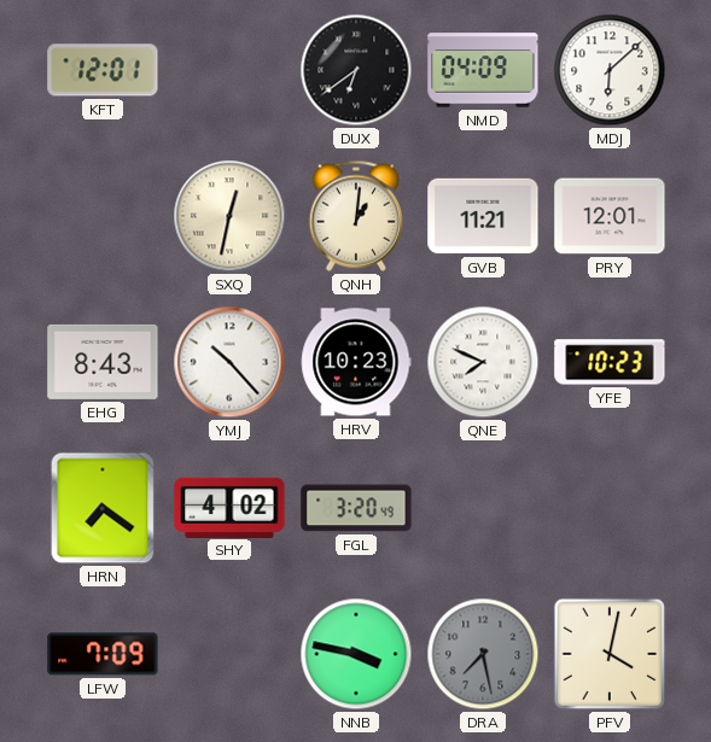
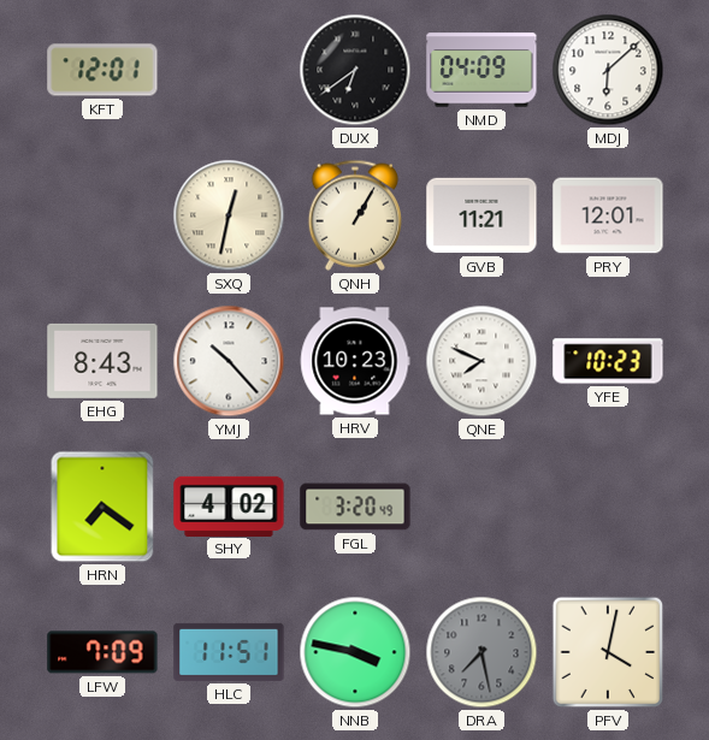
QNH: 1:01 -> 1:05 (354, 215)
HLC: none -> 11:51 (229, 652)
